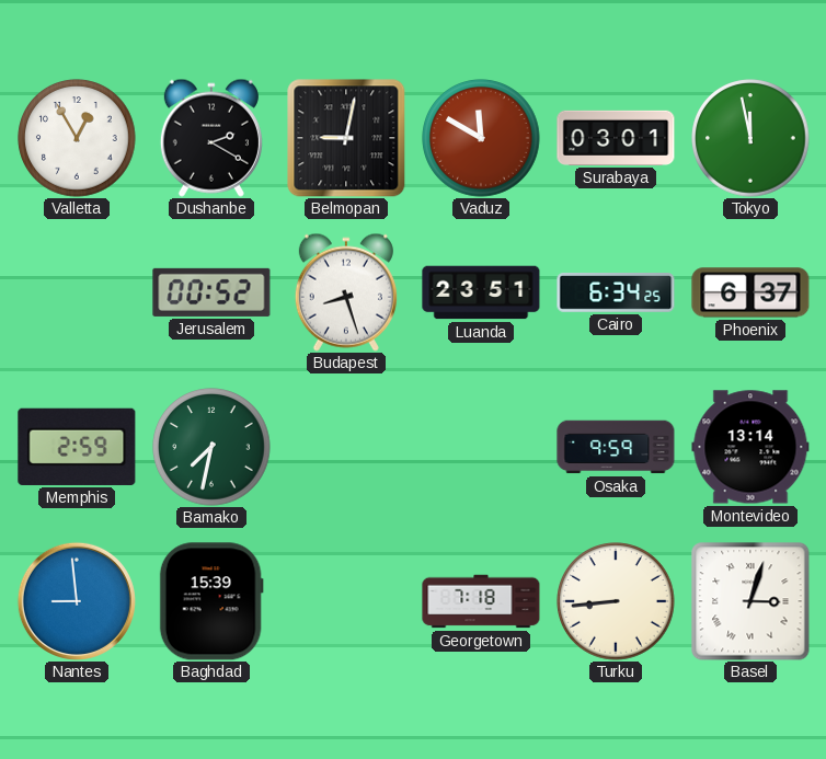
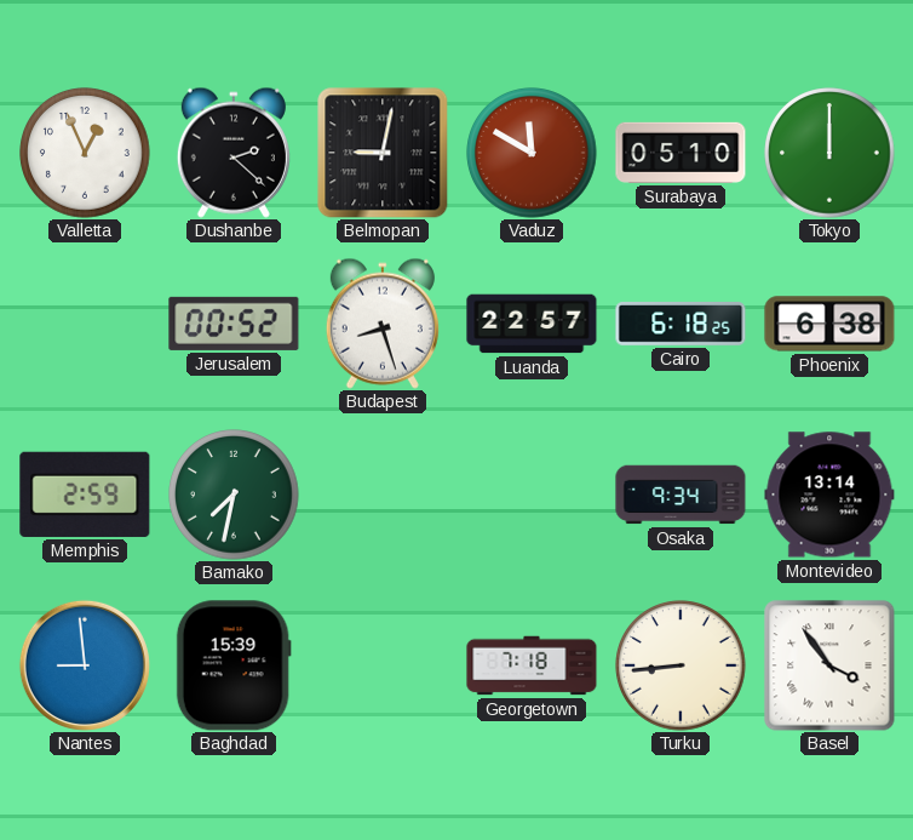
Valletta: 12:55 -> 12:56 (85, 153)
Dushanbe: 2:20 -> 2:22 (234, 153)
Surabaya: 03:01 -> 05:10 (681, 153)
Tokyo: 11:58 -> 12:00 (829, 153)
Luanda: 23:51 -> 22:57 (532, 324)
Cairo: 6:34 -> 6:18 (681, 325)
Phoenix: 6:37 -> 6:38 (829, 324)
Osaka: 9:59 -> 9:34 (681, 495)
Basel: 3:03 -> 3:54 (829, 665)
